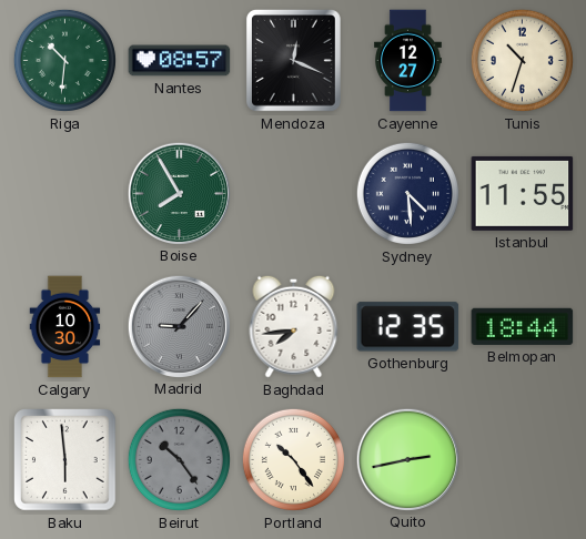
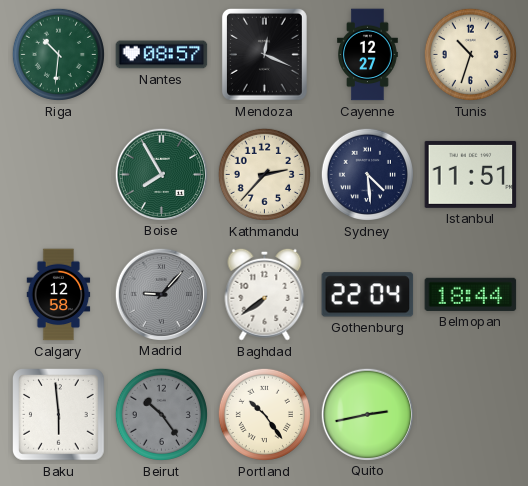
Kathmandu: none -> 2:37 (264, 174)
Istanbul: 11:55 -> 11:51 (471, 174)
Calgary: 10:30 -> 12:58 (59, 295)
Baghdad: 7:44 -> 7:39 (265, 294)
Gothenburg: 12:35 -> 22:04 (368, 295)
